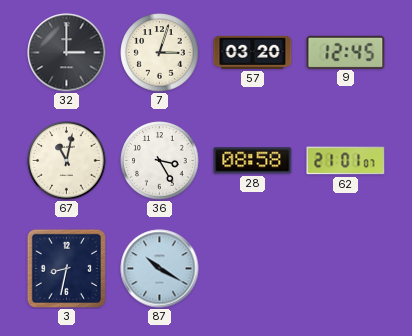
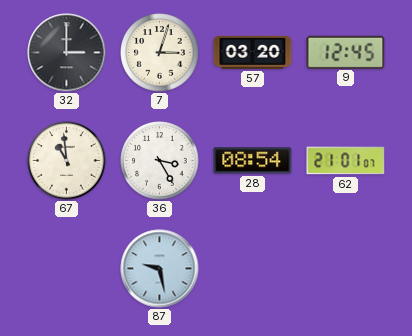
67: 11:02 -> 10:59 (67, 161)
28: 08:58 -> 08:54 (253, 161)
3: 8:32 -> none (66, 268)
87: 10:20 -> 9:28 (160, 269)
